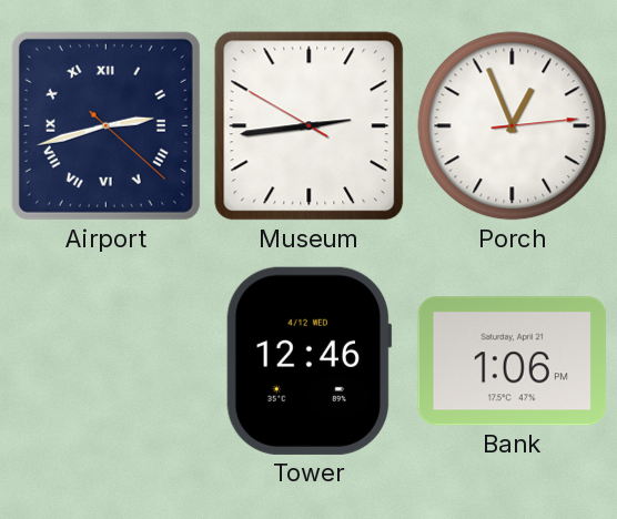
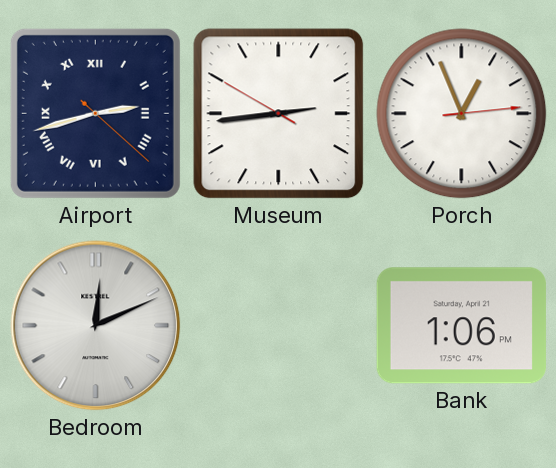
Bedroom: none -> 12:11 (96, 326)
Tower: 12:46 -> none (310, 360)
